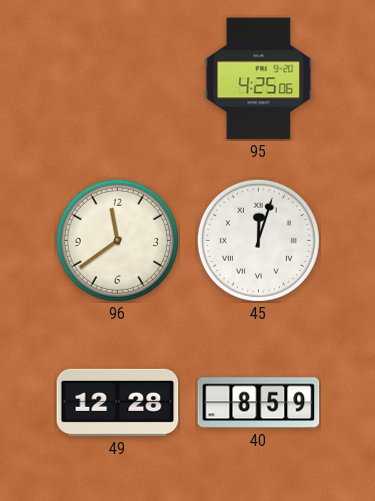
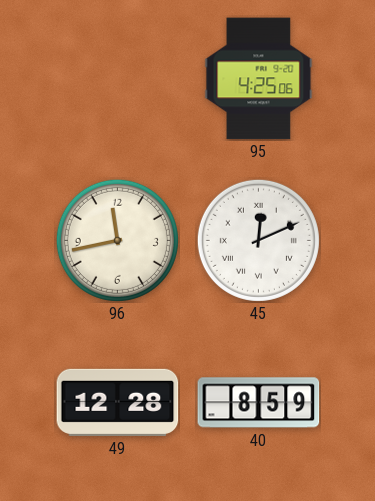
96: 11:39 -> 11:43 (117, 240)
45: 12:03 -> 12:11 (258, 240)
